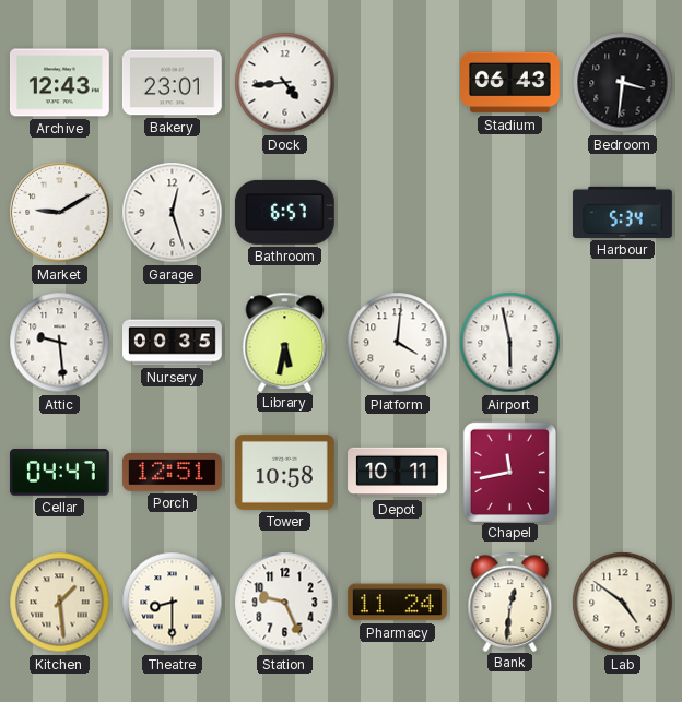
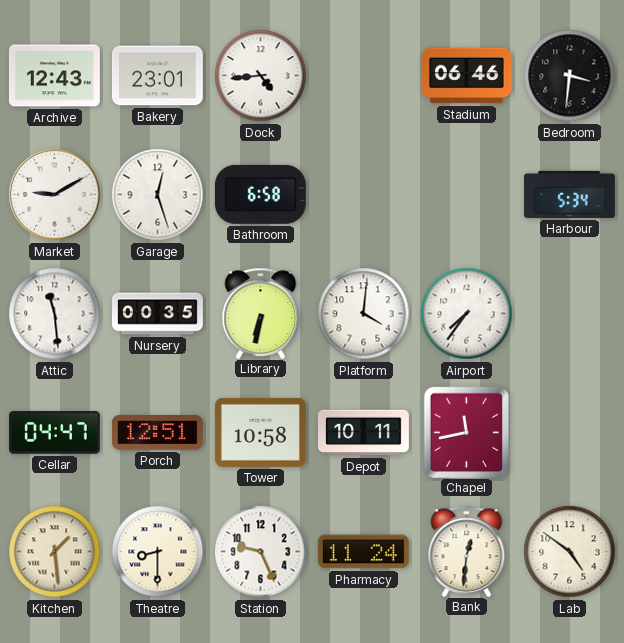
Stadium: 06:43 -> 06:46 (467, 76)
Bathroom: 6:57 -> 6:58 (260, 194)
Attic: 9:29 -> 11:29 (55, 314)
Library: 5:32 -> 6:32 (261, 313)
Airport: 5:58 -> 7:36 (467, 314)
